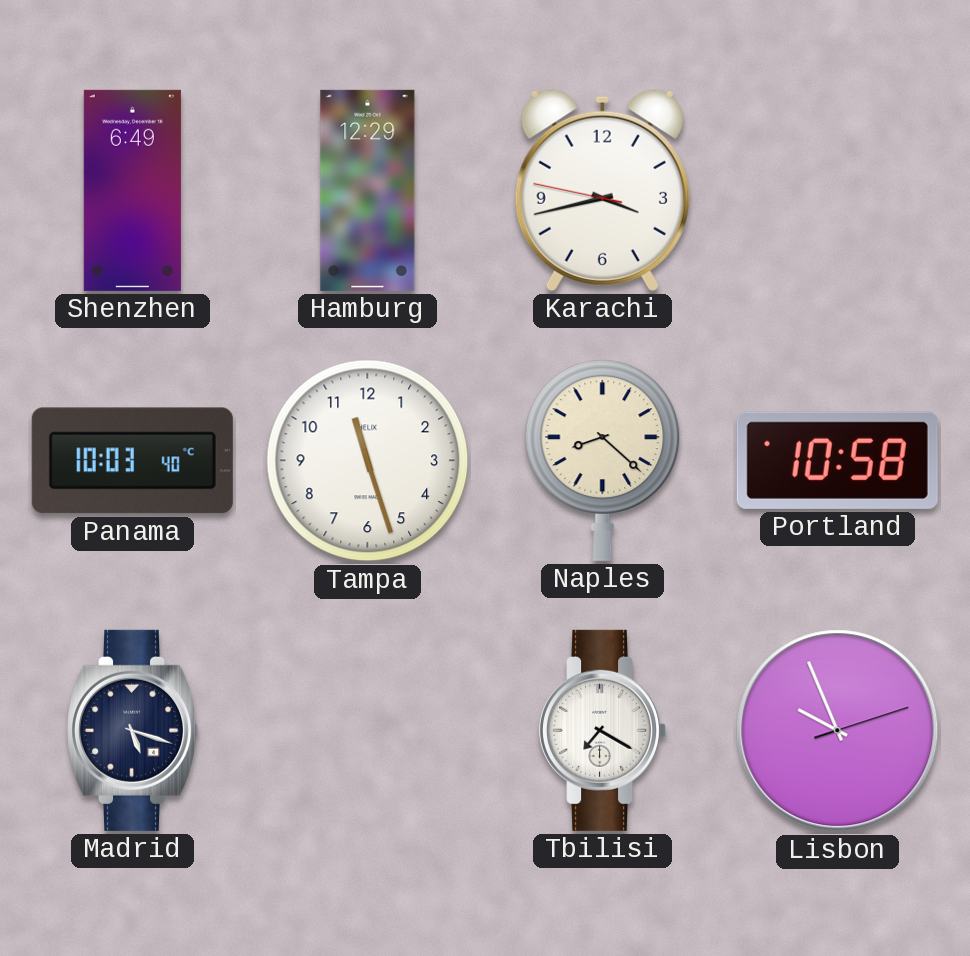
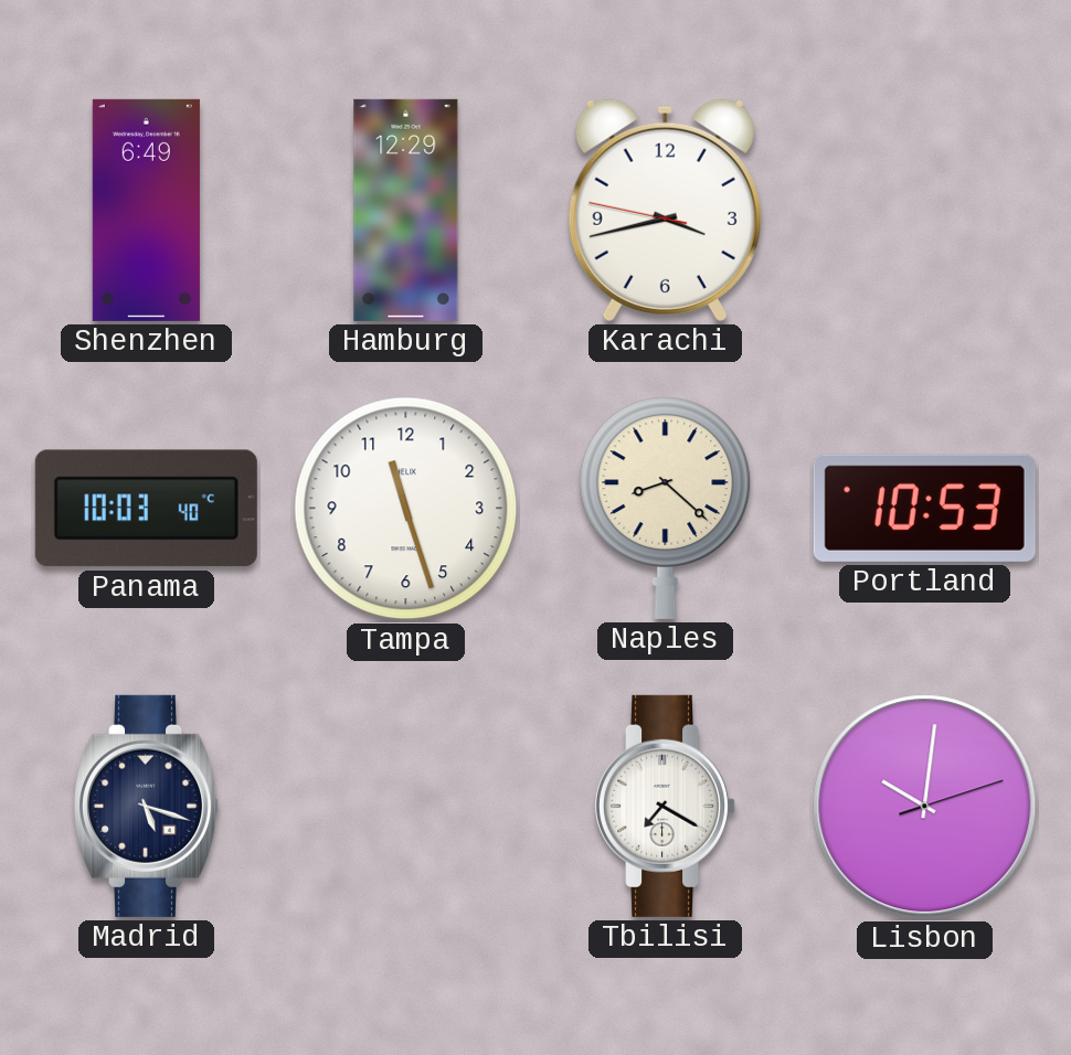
Portland: 10:58 -> 10:53 (924, 508)
Lisbon: 9:56 -> 10:01 (925, 807)
